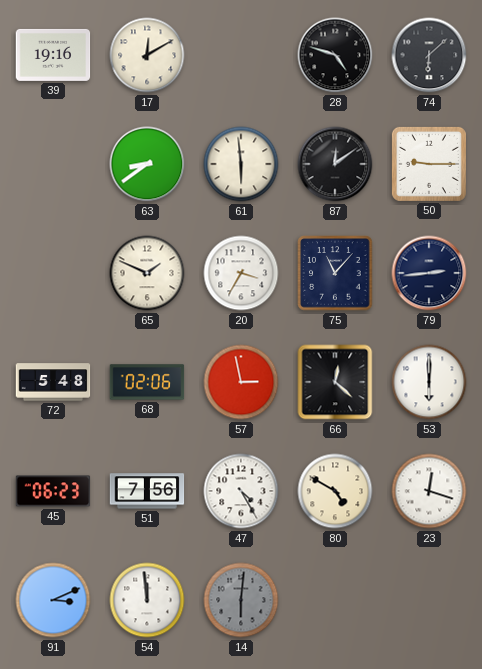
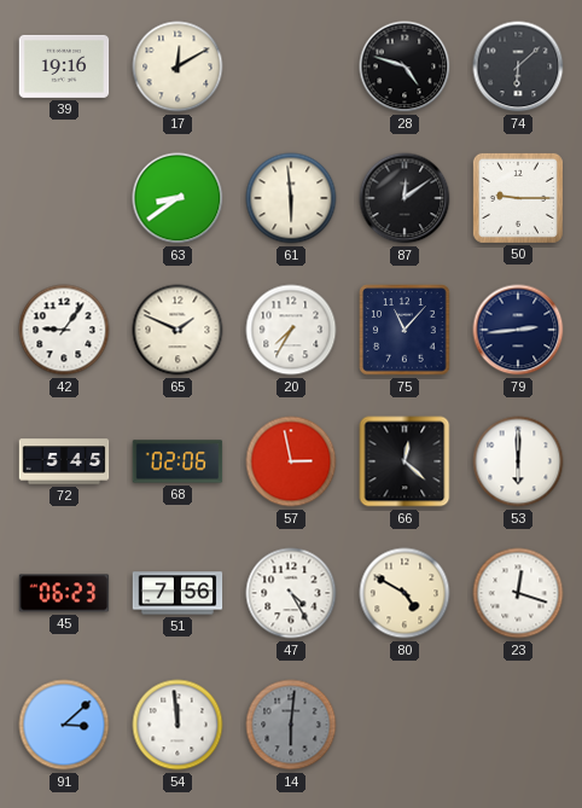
42: none -> 9:06 (64, 330)
20: 3:35 -> 7:35 (291, 330)
72: 5:48 -> 5:45 (64, 461)
91: 3:11 -> 3:08 (64, 725)
